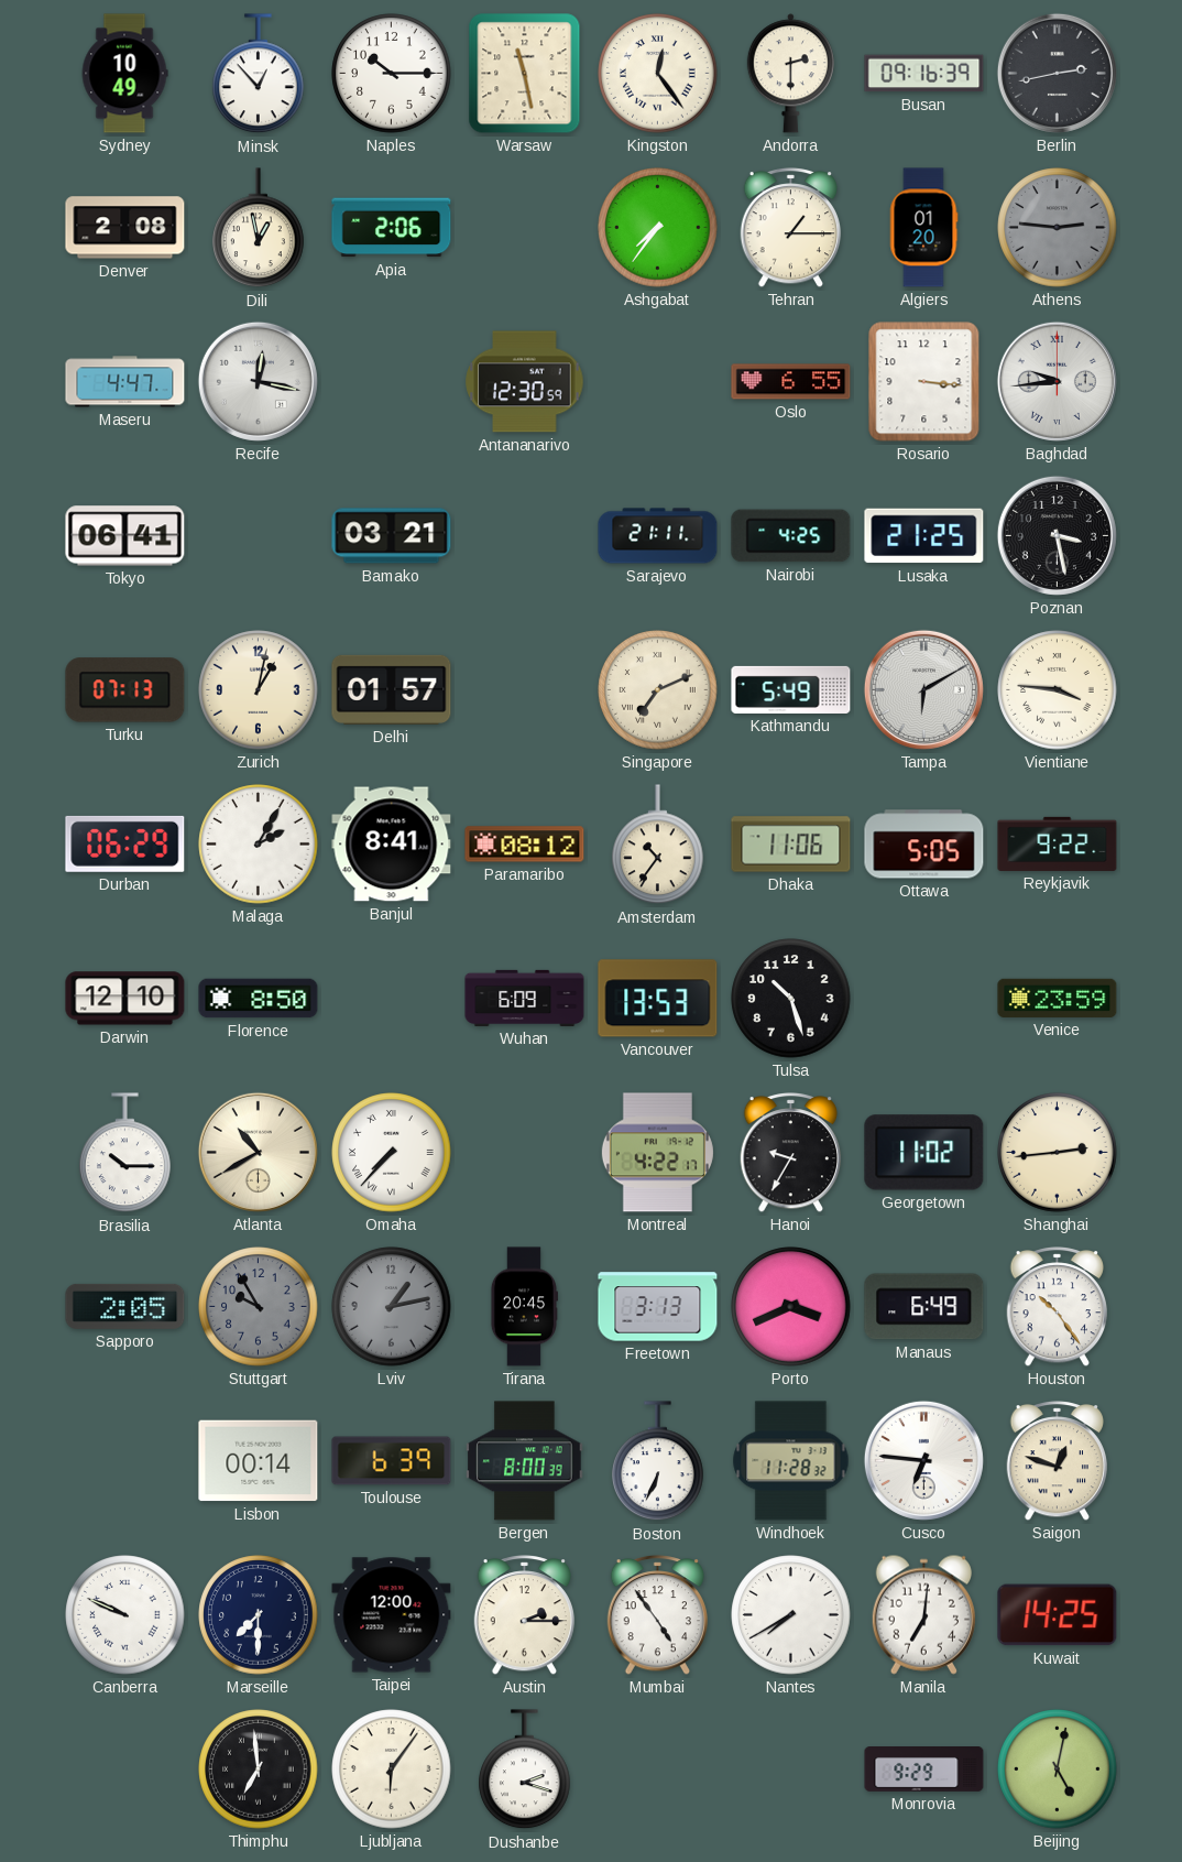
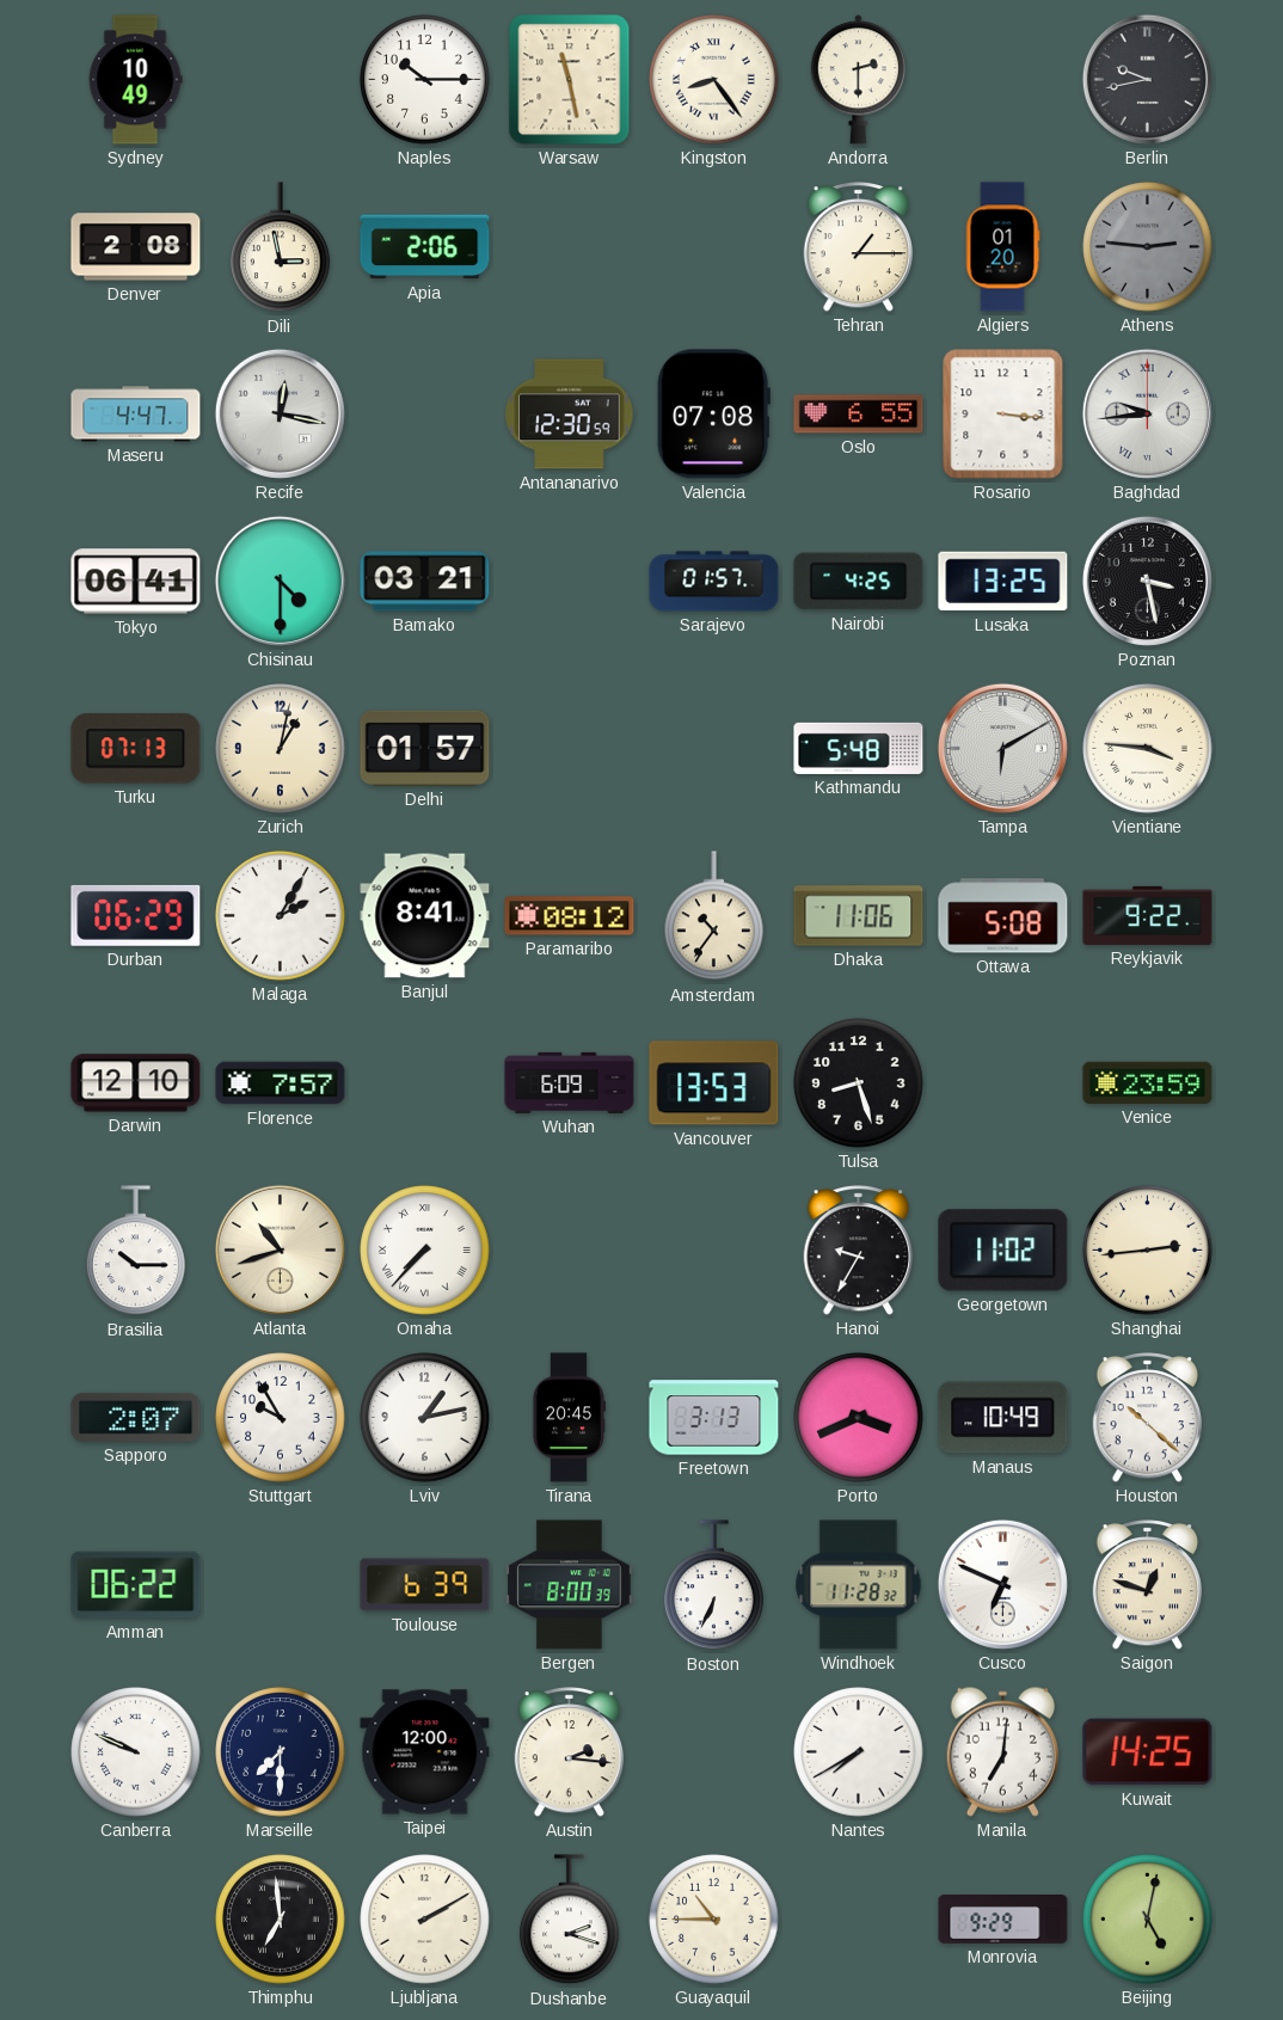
Minsk: 12:53 -> none (259, 74)
Kingston: 12:24 -> 8:24 (714, 80)
Busan: 09:16 -> none (924, 74)
Berlin: 2:43 -> 9:43 (1147, 79)
Dili: 12:58 -> 2:58 (281, 247)
Ashgabat: 7:36 -> none (658, 228)
Valencia: none -> 07:08 (713, 415)
Chisinau: none -> 4:30 (280, 581)
Sarajevo: 21:11 -> 01:57 (714, 582)
Lusaka: 21:25 -> 13:25 (1003, 582)
Singapore: 7:11 -> none (658, 690)
Kathmandu: 5:49 -> 5:48 (859, 748)
Ottawa: 5:05 -> 5:08 (1003, 916)
Florence: 8:50 -> 7:57 (281, 1083)
Tulsa: 10:27 -> 8:27 (859, 1083)
Atlanta: 10:40 -> 10:42 (280, 1250)
Montreal: 4:22 -> none (657, 1153)
Sapporo: 2:05 -> 2:07 (136, 1417)
Stuttgart dial: grey -> white (281, 1418)
Lviv dial: grey -> white (425, 1418)
Manaus: 6:49 -> 10:49 (1003, 1418)
Houston: 10:24 -> 10:22 (1148, 1418)
Amman: none -> 06:22 (136, 1585)
Lisbon: 00:14 -> none (259, 1461)
Cusco: 6:46 -> 6:49 (1002, 1584)
Austin: 2:15 -> 2:16 (570, 1752)
Mumbai: 4:54 -> none (658, 1615)
Ljubljana: 6:06 -> 2:10 (425, 1920)
Guayaquil: none -> 10:45 (714, 1920)
